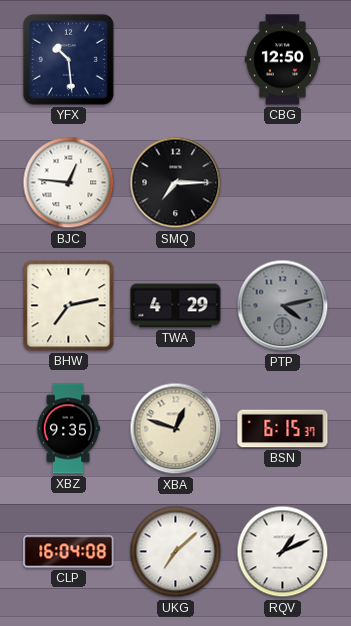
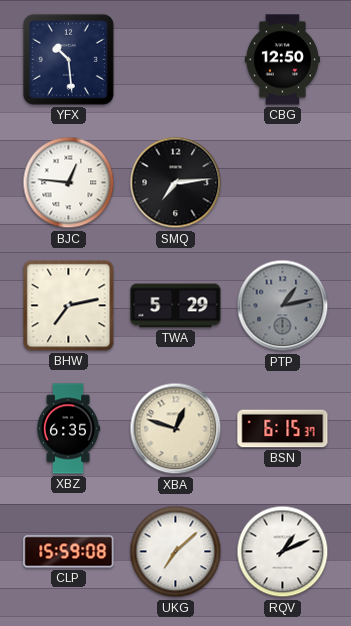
SMQ: 7:15 -> 7:14 (176, 183)
TWA: 4:29 -> 5:29 (176, 306)
PTP: 4:13 -> 1:13 (283, 306)
XBZ: 9:35 -> 6:35 (68, 429)
CLP: 16:04 -> 15:59 (69, 552)
